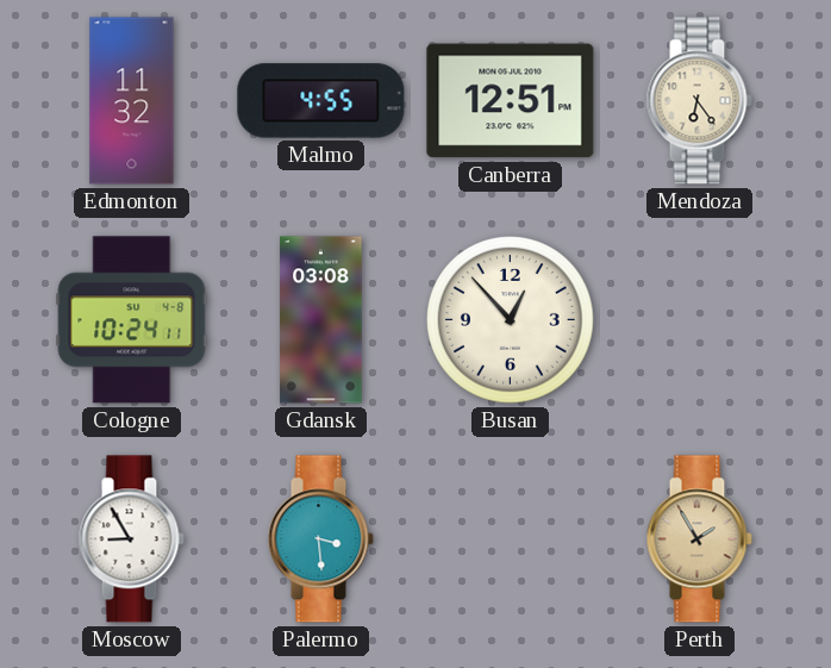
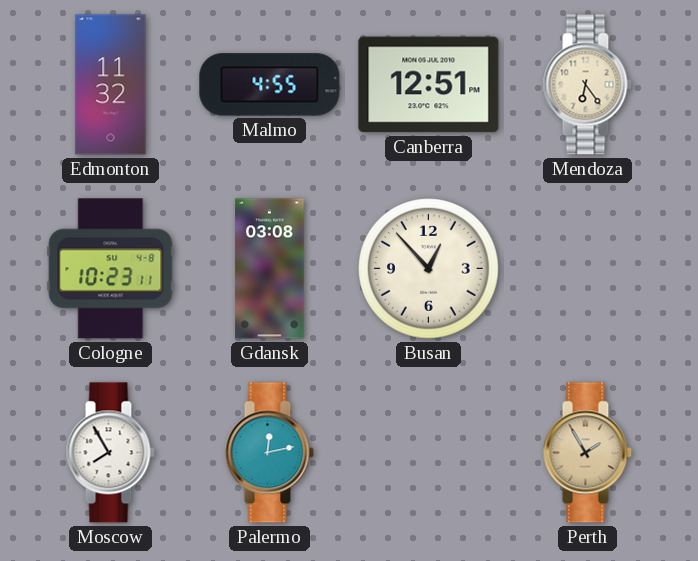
Cologne: 10:24 -> 10:23 (111, 269)
Moscow: 8:55 -> 7:55 (110, 453)
Palermo: 3:29 -> 12:13 (269, 453)
